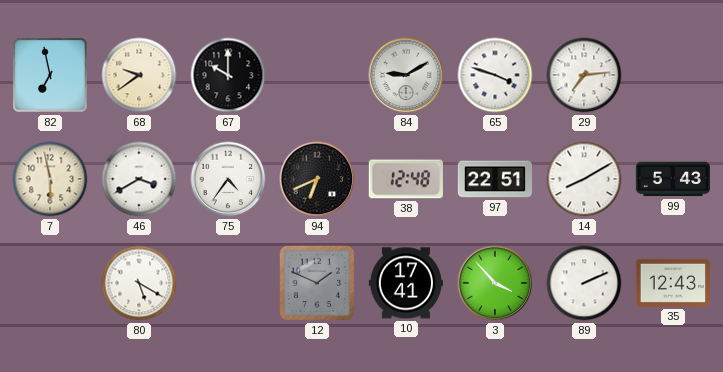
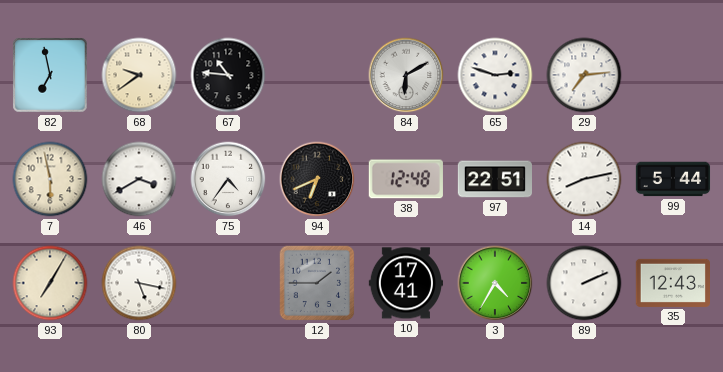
67: 10:00 -> 10:46 (228, 75)
84: 9:10 -> 6:10 (406, 75)
65: 3:48 -> 2:48 (495, 75)
14: 8:10 -> 8:13 (584, 179)
99: 5:43 -> 5:44 (673, 179)
93: none -> 7:05 (50, 283)
80: 5:20 -> 5:17 (139, 283)
12: 1:49 -> 1:45 (317, 283)
3: 3:53 -> 4:35 (495, 283)
